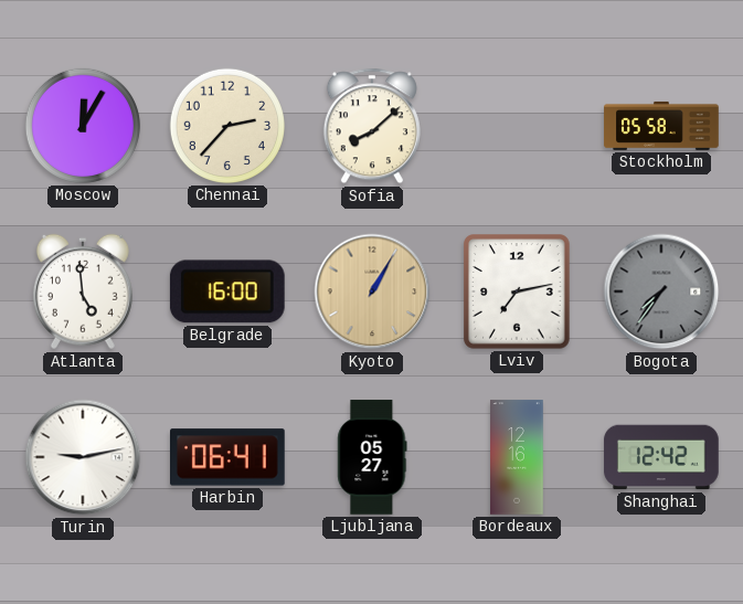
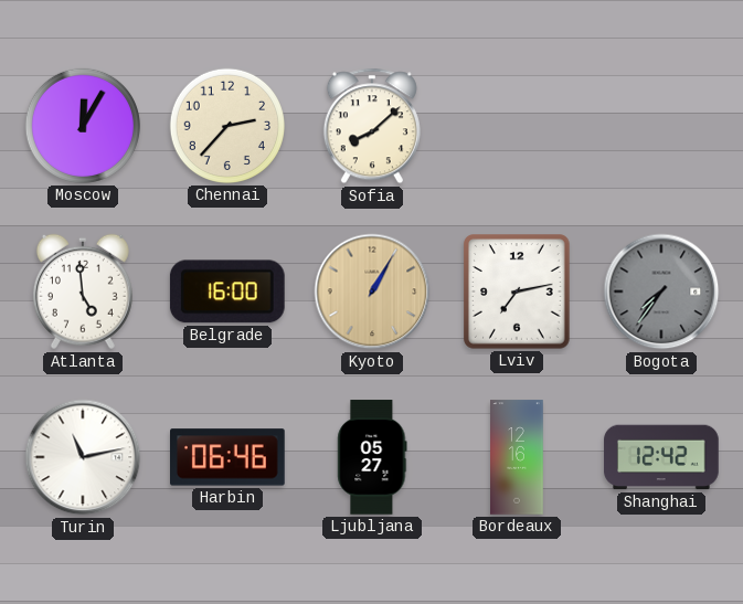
Stockholm: 05:58 -> none (661, 126)
Turin: 9:13 -> 11:13 (83, 457)
Harbin: 06:41 -> 06:46 (229, 457)
